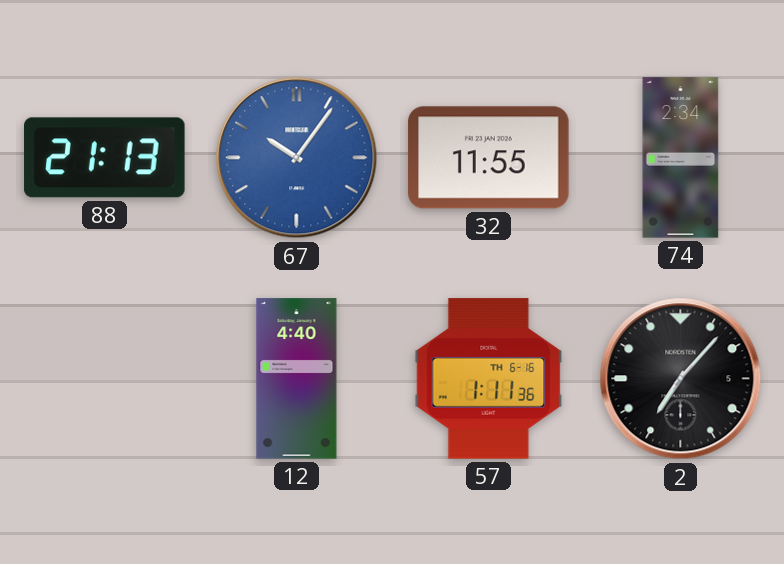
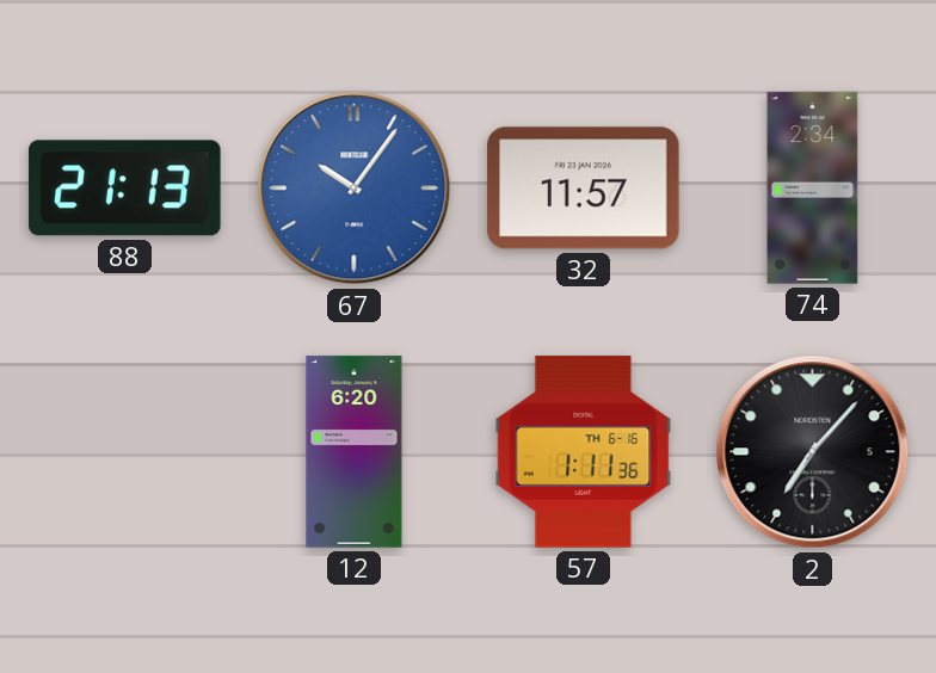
32: 11:55 -> 11:57 (584, 189)
12: 4:40 -> 6:20 (355, 452)
